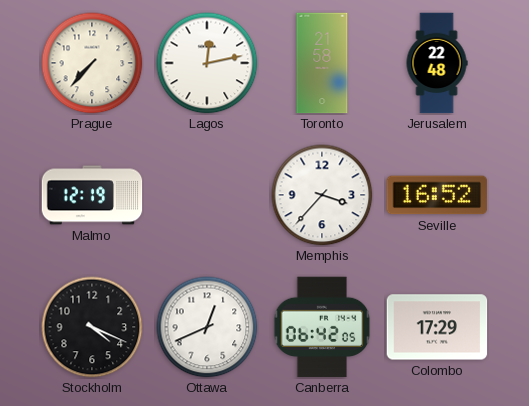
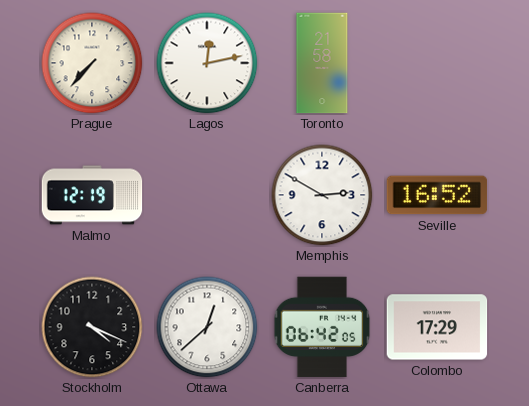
Jerusalem: 22:48 -> none (437, 63)
Memphis: 3:37 -> 2:50 (322, 195)
Ottawa: 12:41 -> 12:38 (207, 327)
